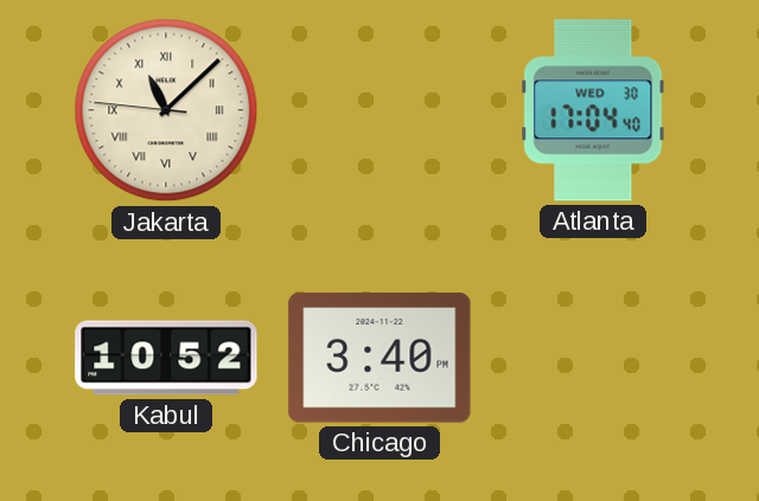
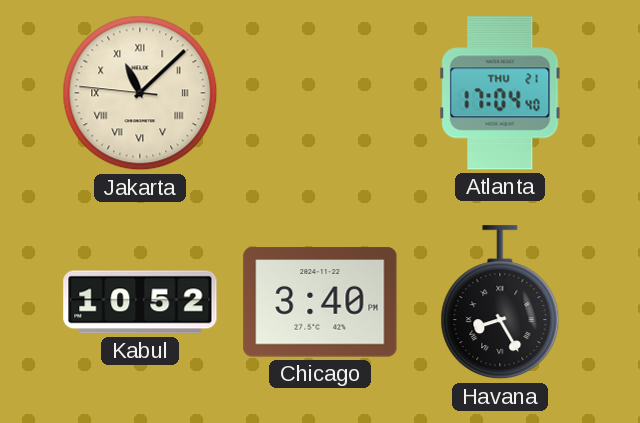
Atlanta date: WED 30 -> THU 21 (500, 93)
Havana: none -> 8:25 (500, 303)
